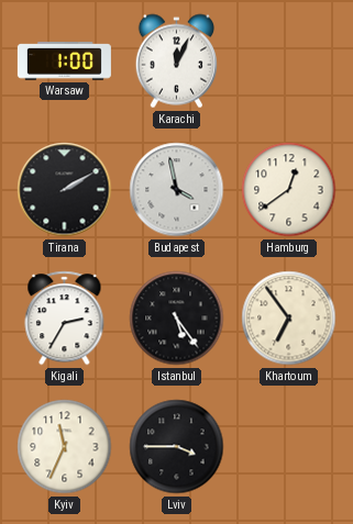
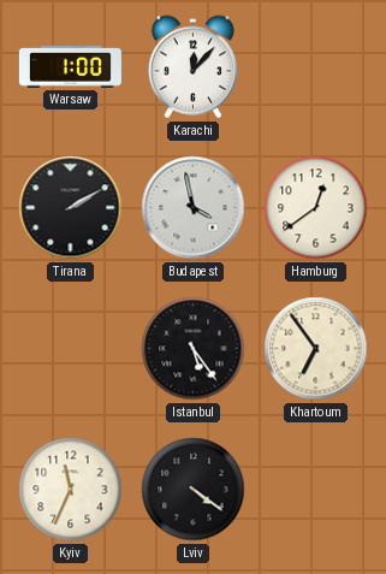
Karachi: 12:04 -> 12:07 (192, 67)
Kigali: 2:35 -> none (65, 319)
Lviv: 3:45 -> 4:21 (194, 490)
